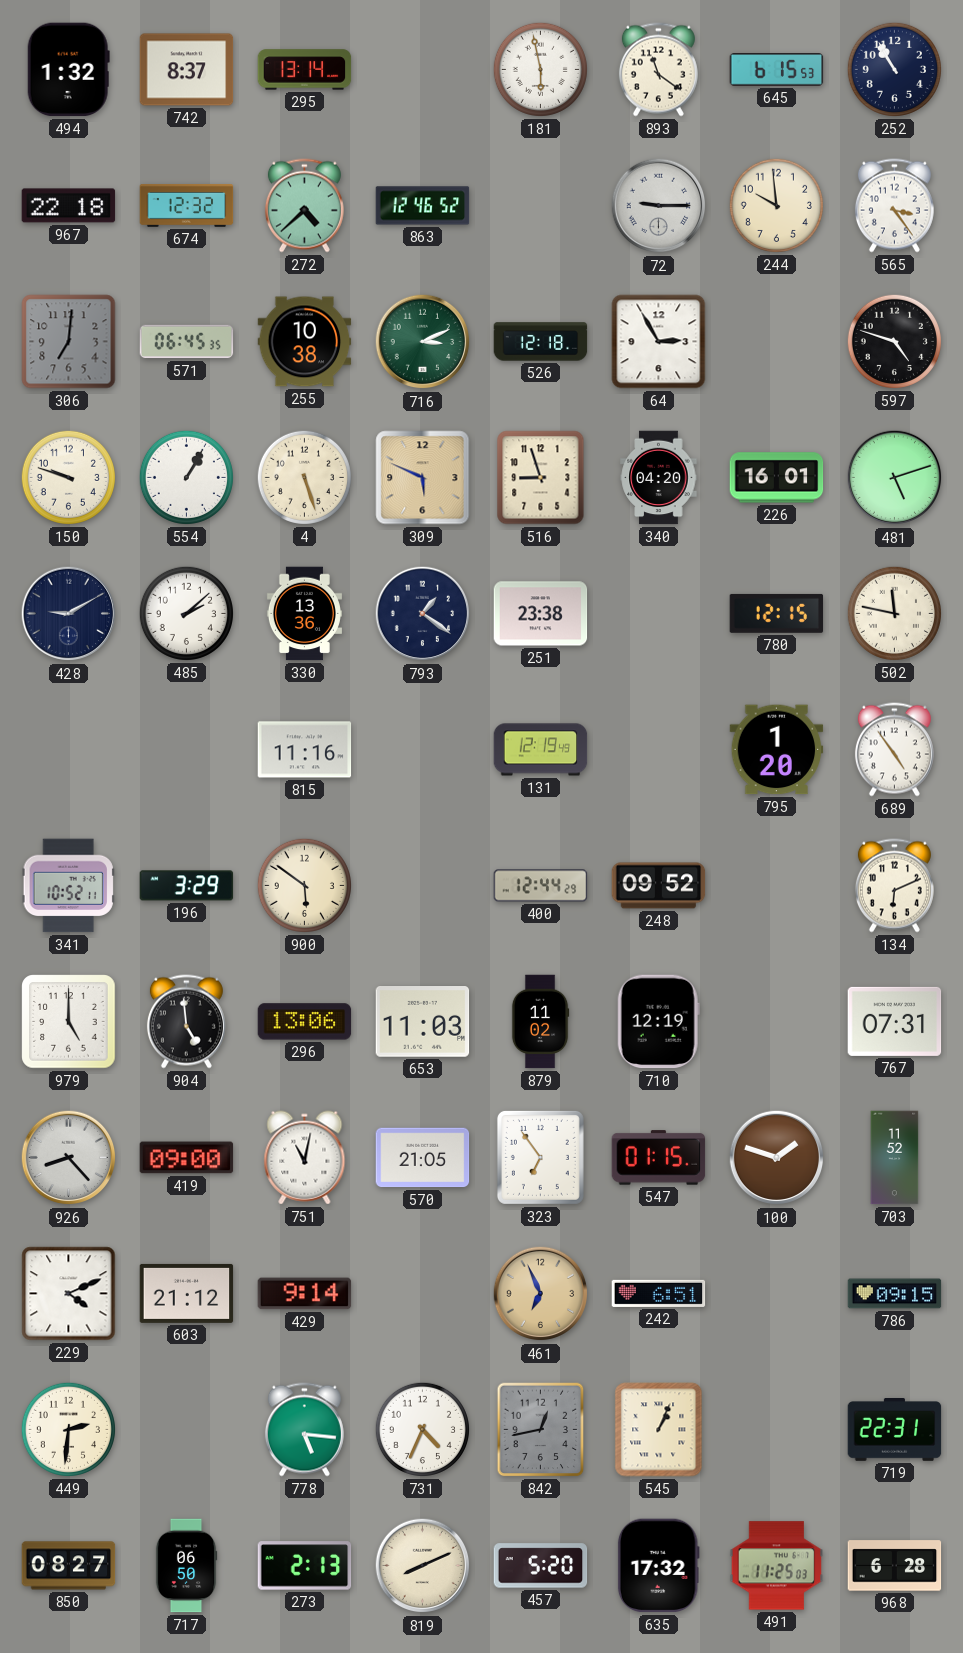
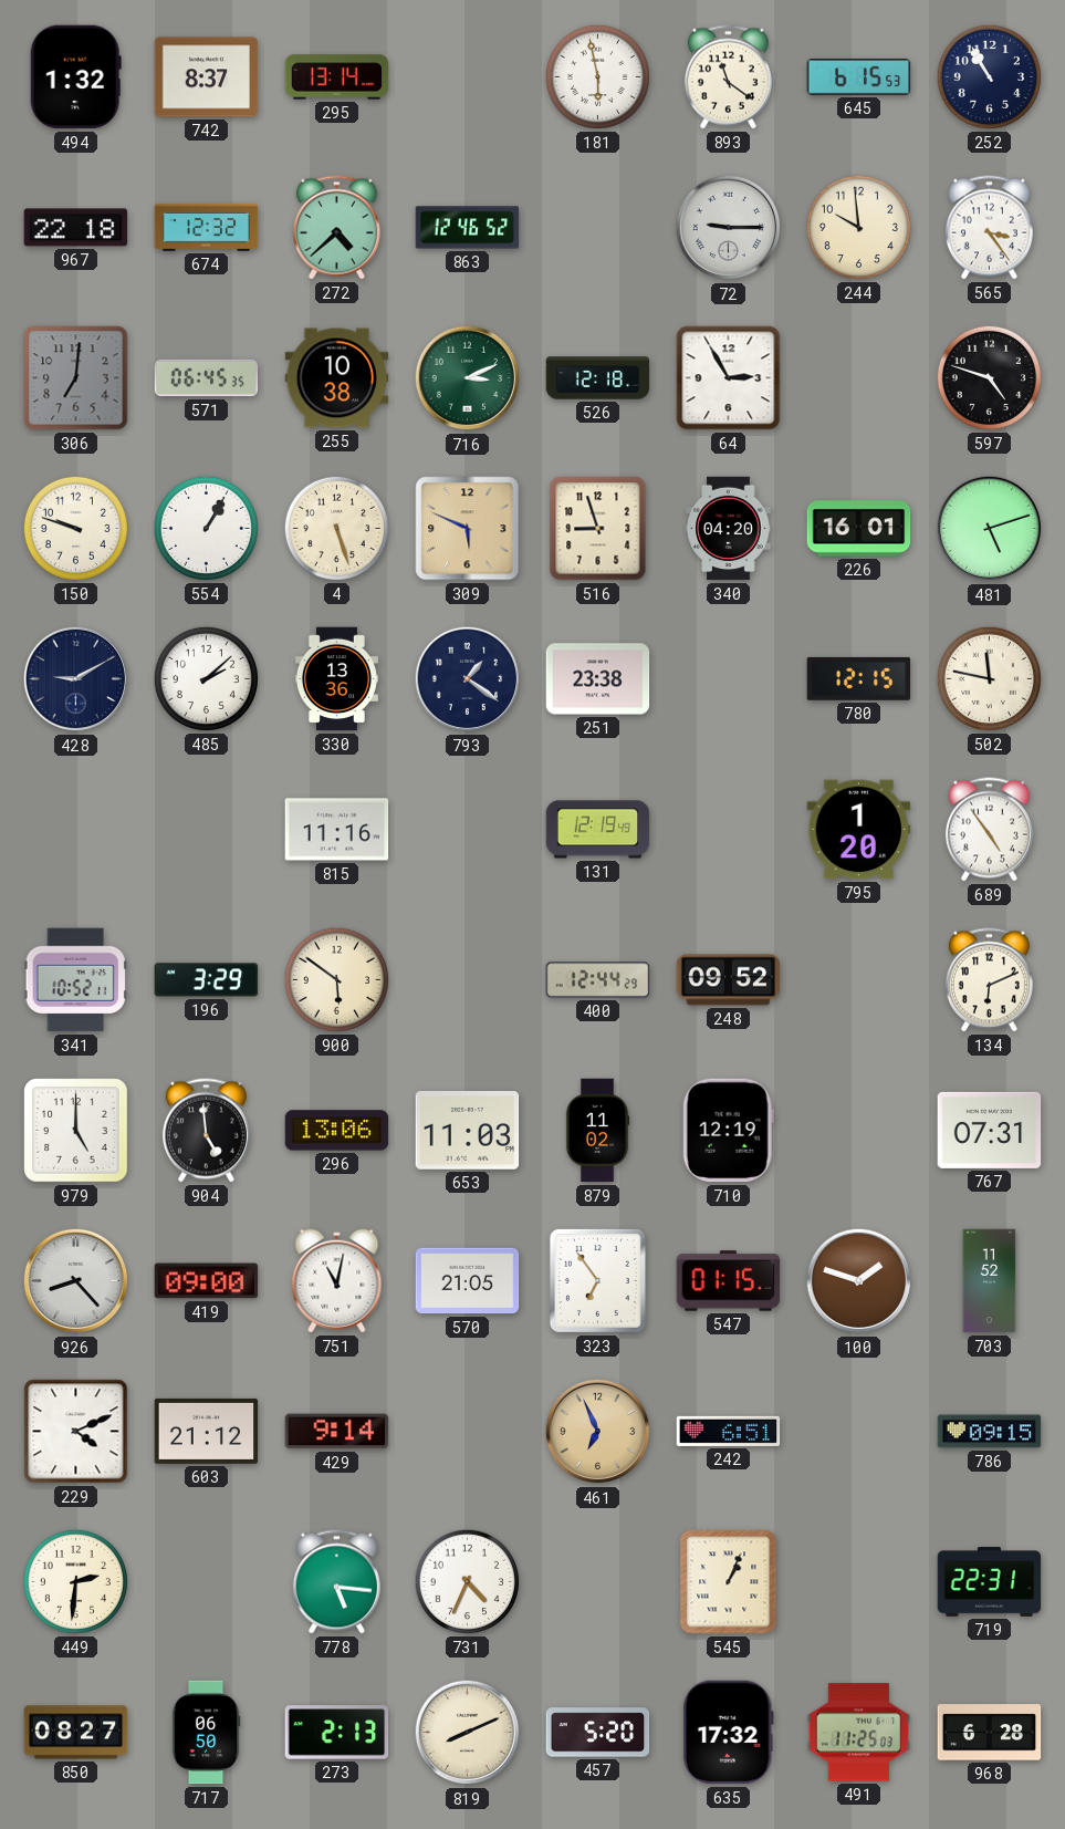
842: 12:43 -> none (541, 1430)
